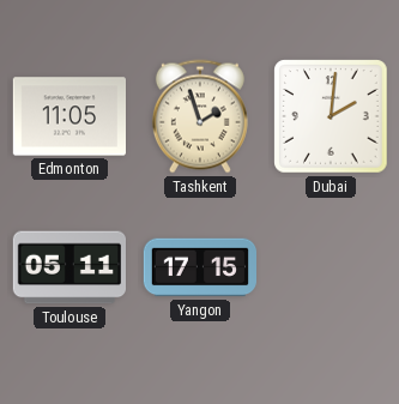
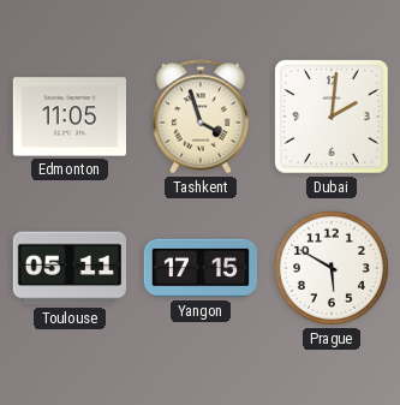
Tashkent: 1:57 -> 3:57 (201, 117)
Prague: none -> 5:50 (332, 268)
